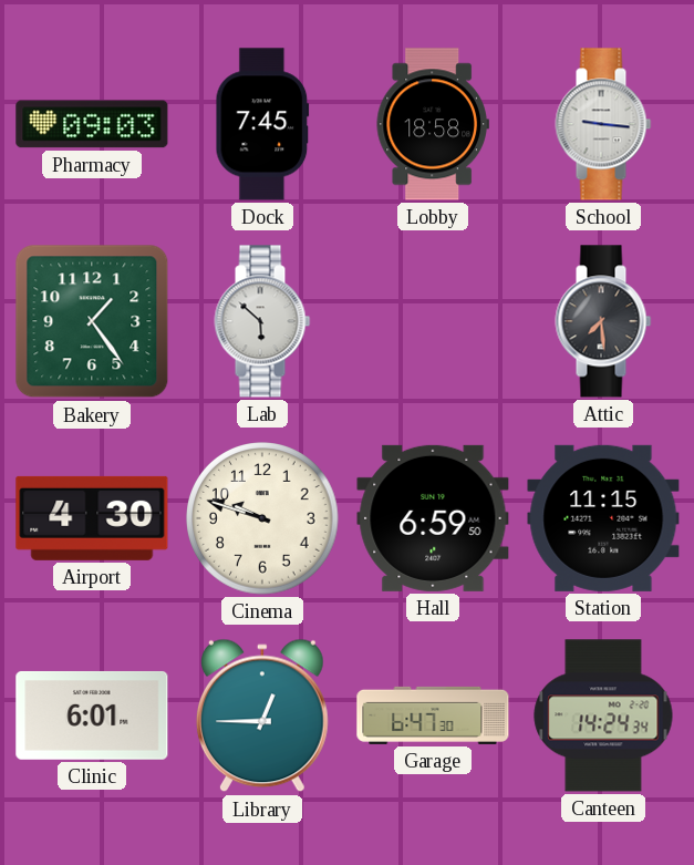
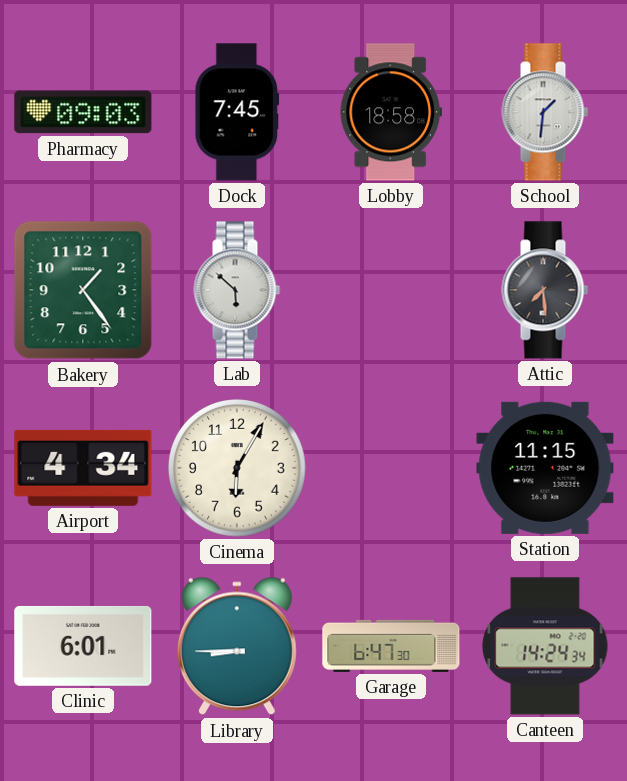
School: 9:16 -> 1:31 (545, 112)
Airport: 4:30 -> 4:34 (83, 468)
Cinema: 9:48 -> 6:05 (237, 468)
Hall: 6:59 -> none (433, 518)
Library: 12:45 -> 8:45 (237, 646)
